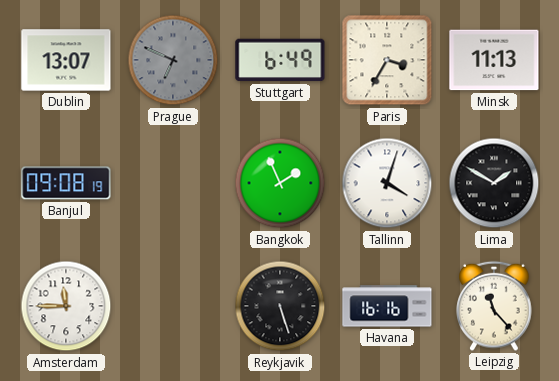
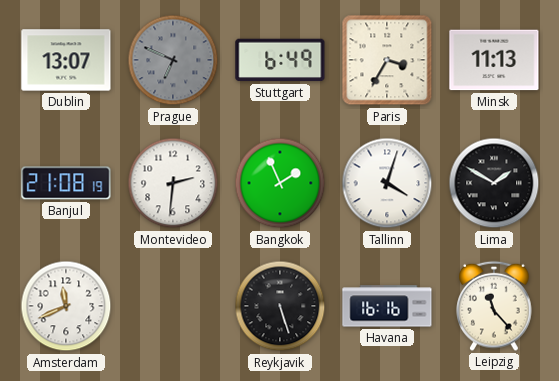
Banjul: 09:08 -> 21:08 (66, 183)
Montevideo: none -> 2:31 (173, 183)
Amsterdam: 11:45 -> 11:41 (66, 306)
